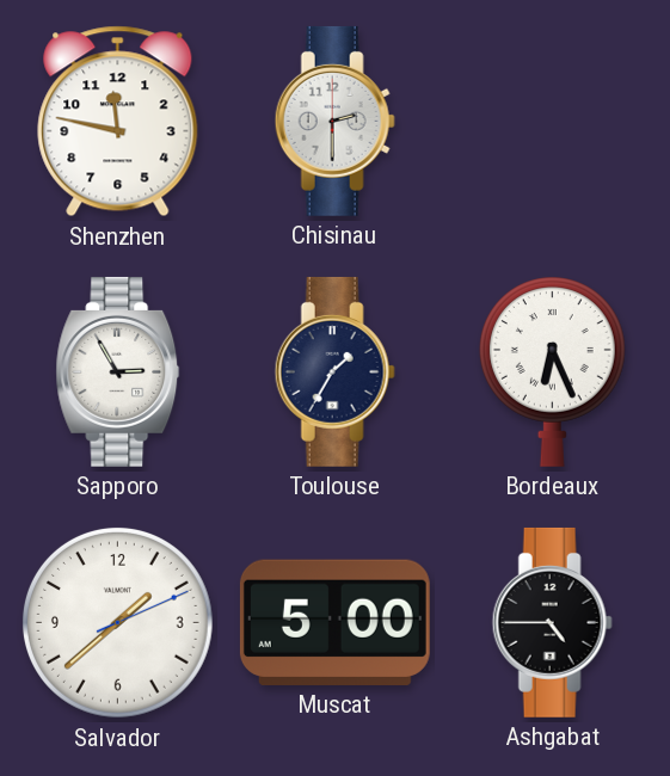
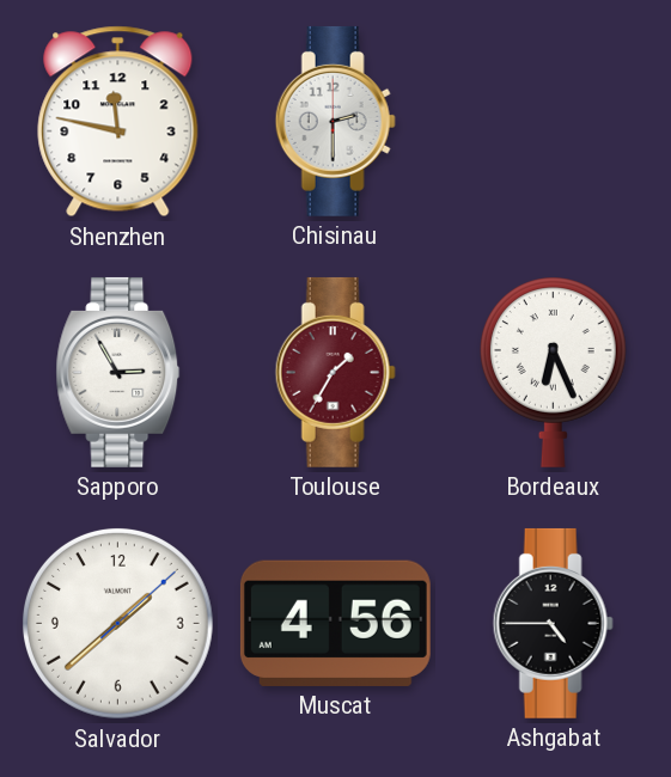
Toulouse dial: navy -> burgundy (335, 372)
Salvador: 1:38:11 -> 1:38:08 (118, 624)
Muscat: 5:00 -> 4:56 (335, 623)
